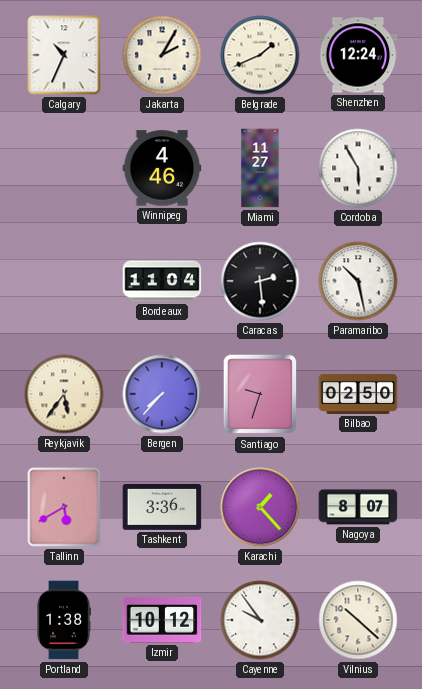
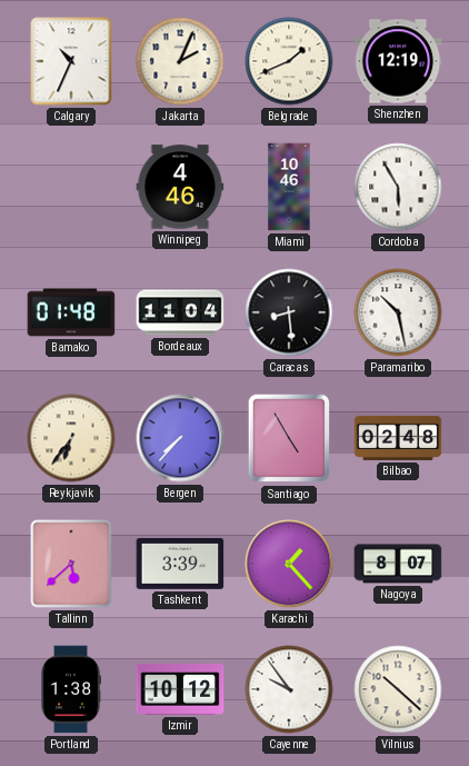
Jakarta: 2:05 -> 2:04 (180, 61)
Shenzhen: 12:24 -> 12:19 (398, 61)
Miami: 11:27 -> 10:46 (289, 187)
Bamako: none -> 01:48 (71, 312)
Caracas: 2:29 -> 8:29 (289, 312)
Reykjavik: 5:36 -> 6:36 (71, 438)
Santiago: 9:33 -> 4:55 (289, 438)
Bilbao: 02:50 -> 02:48 (398, 438)
Tallinn: 5:40 -> 5:38 (71, 564)
Tashkent: 3:36 -> 3:39 (180, 565)
